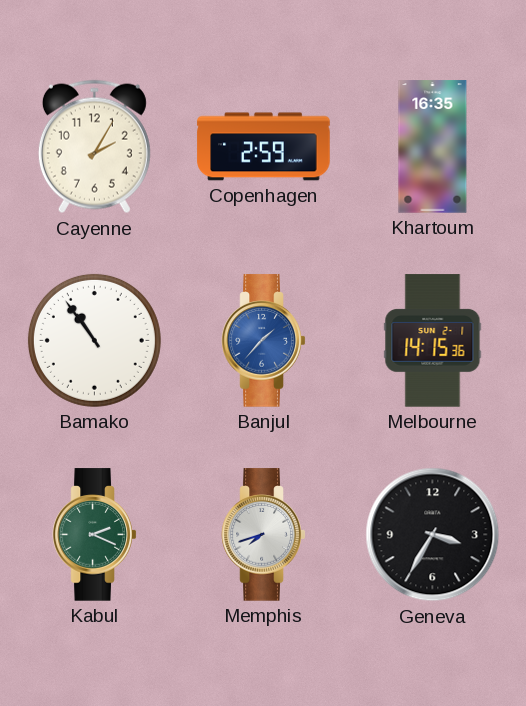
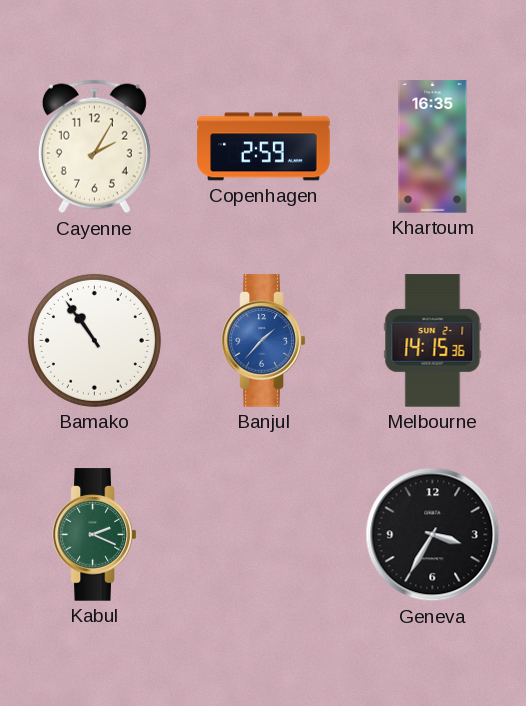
Memphis: 7:42 -> none (264, 535)
